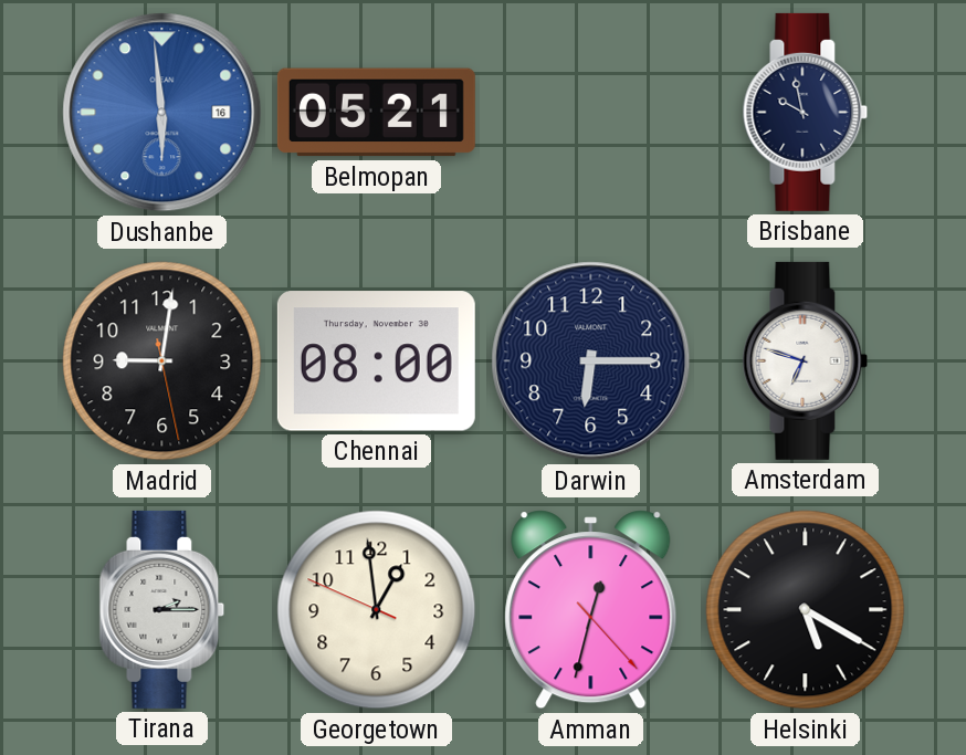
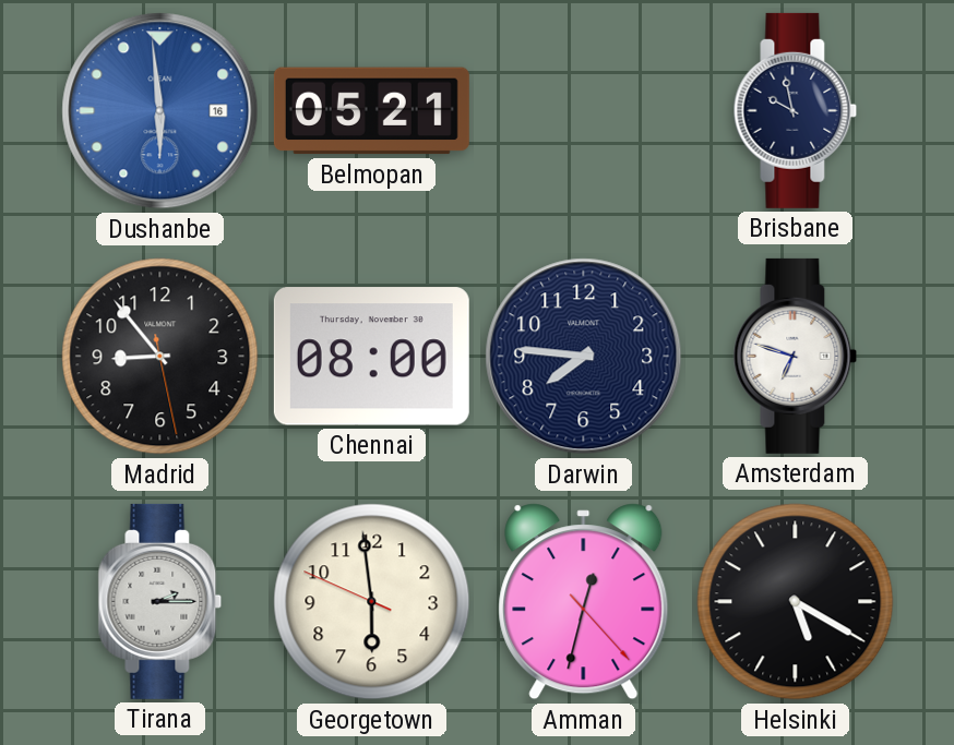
Madrid: 9:01 -> 8:53 (160, 357)
Darwin: 6:15 -> 7:46 (584, 357)
Georgetown: 12:58 -> 5:58 (372, 602)
